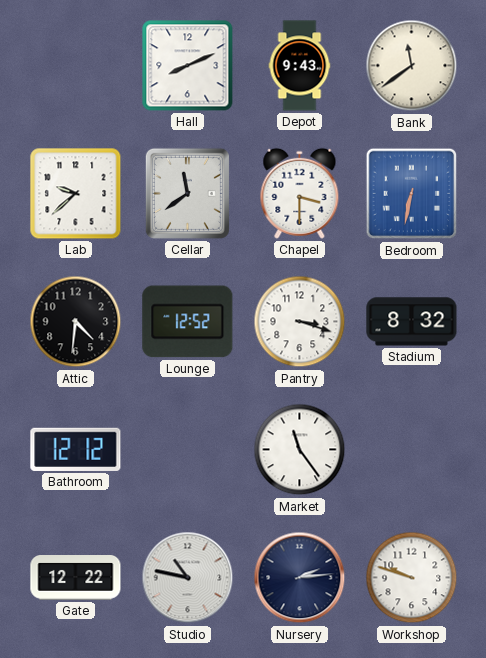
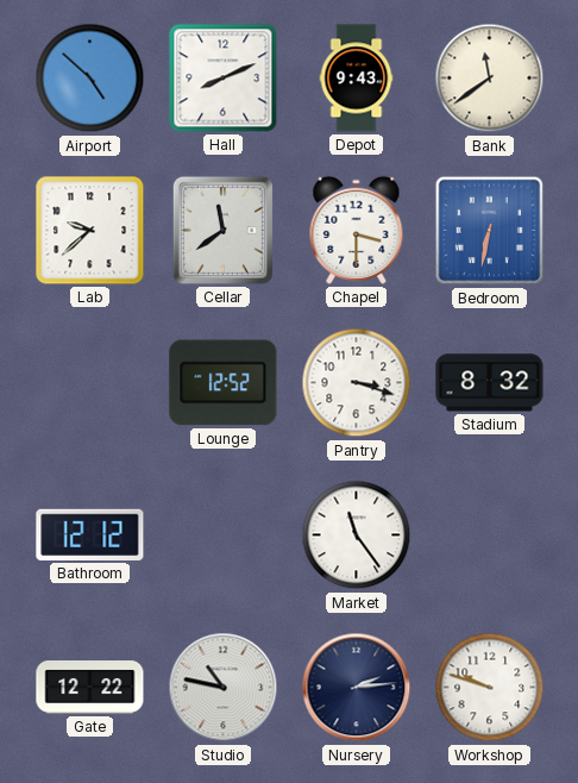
Airport: none -> 4:52 (90, 79)
Attic: 4:31 -> none (76, 322)
